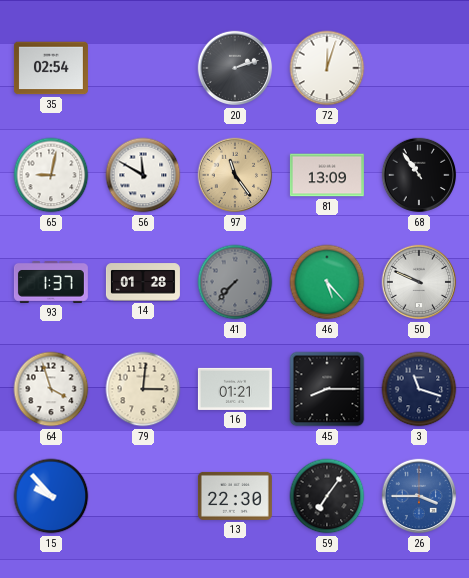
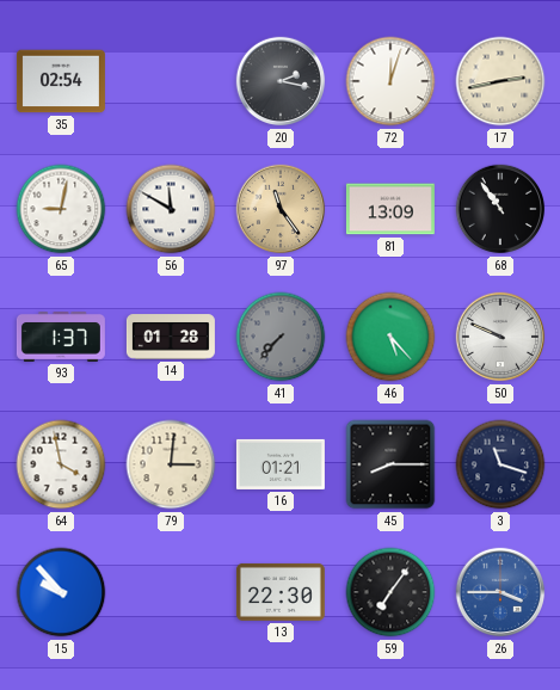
20: 2:12 -> 2:17 (281, 81)
17: none -> 2:43 (500, 81)
64: 3:57 -> 3:58 (61, 464)
